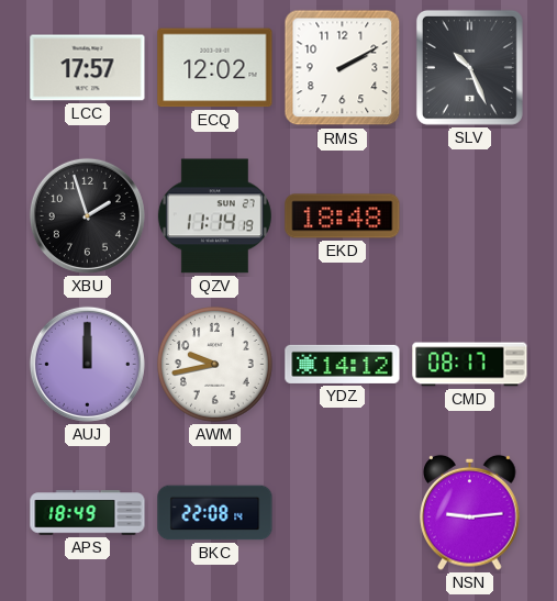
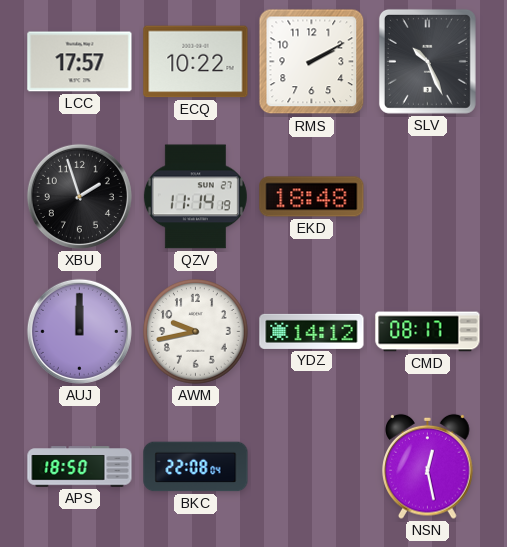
ECQ: 12:02 -> 10:22 (196, 62)
APS: 18:49 -> 18:50 (80, 467)
BKC: 22:08:14 -> 22:08:04 (196, 467)
NSN: 9:14 -> 12:28 (428, 466)
